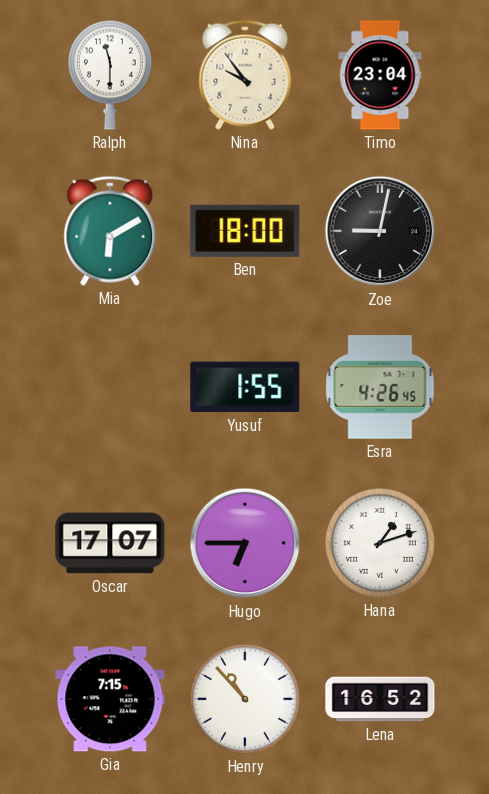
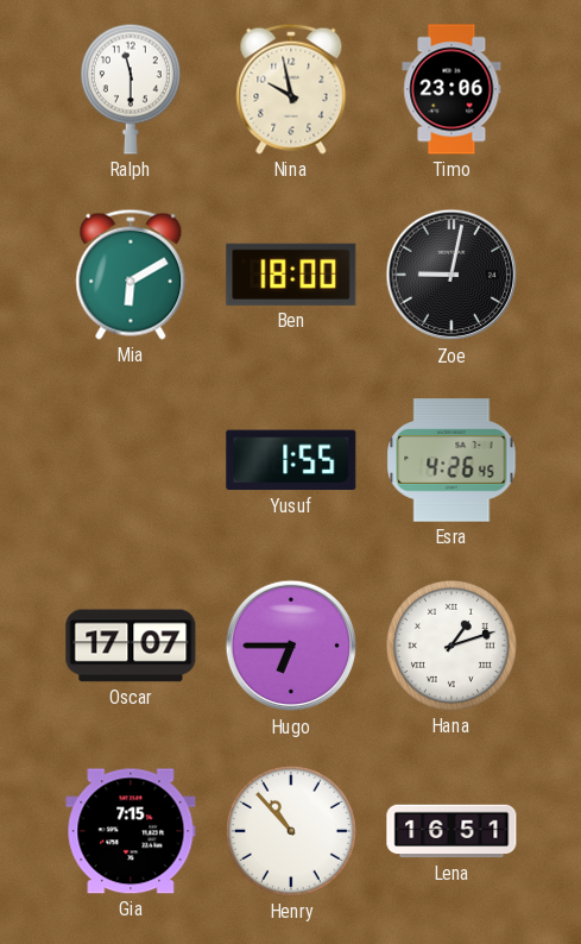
Nina: 9:54 -> 9:58 (291, 89)
Timo: 23:04 -> 23:06 (451, 89)
Lena: 16:52 -> 16:51 (451, 831)
